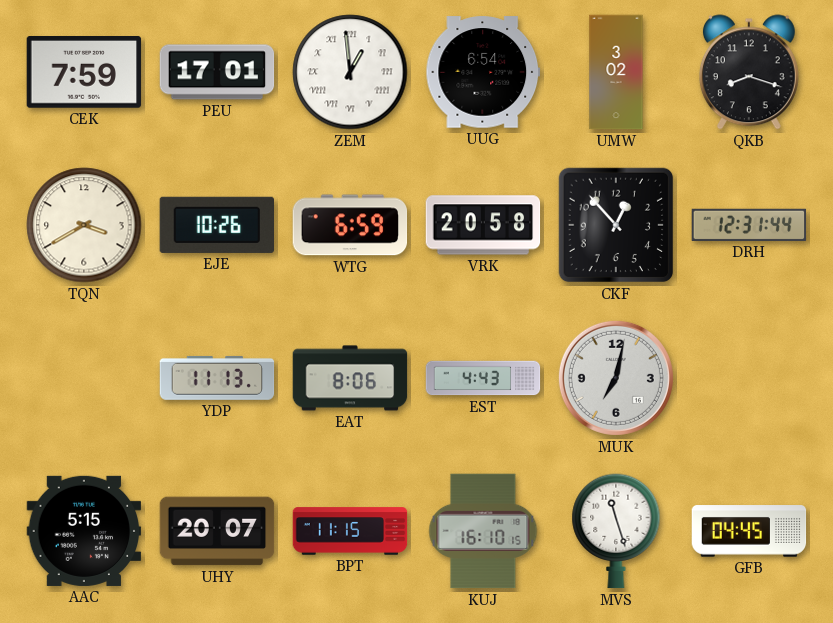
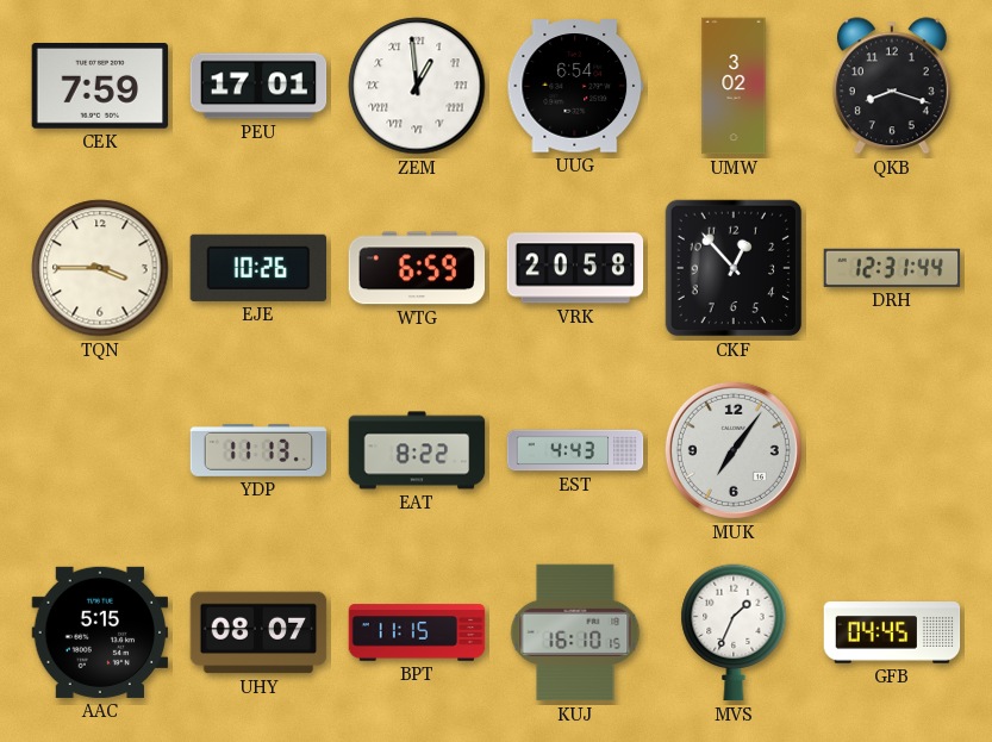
TQN: 3:40 -> 3:45 (100, 268)
EAT: 8:06 -> 8:22 (417, 450)
MUK: 7:02 -> 7:06 (734, 450)
UHY: 20:07 -> 08:07 (258, 632)
MVS: 11:27 -> 1:34 (734, 632)
